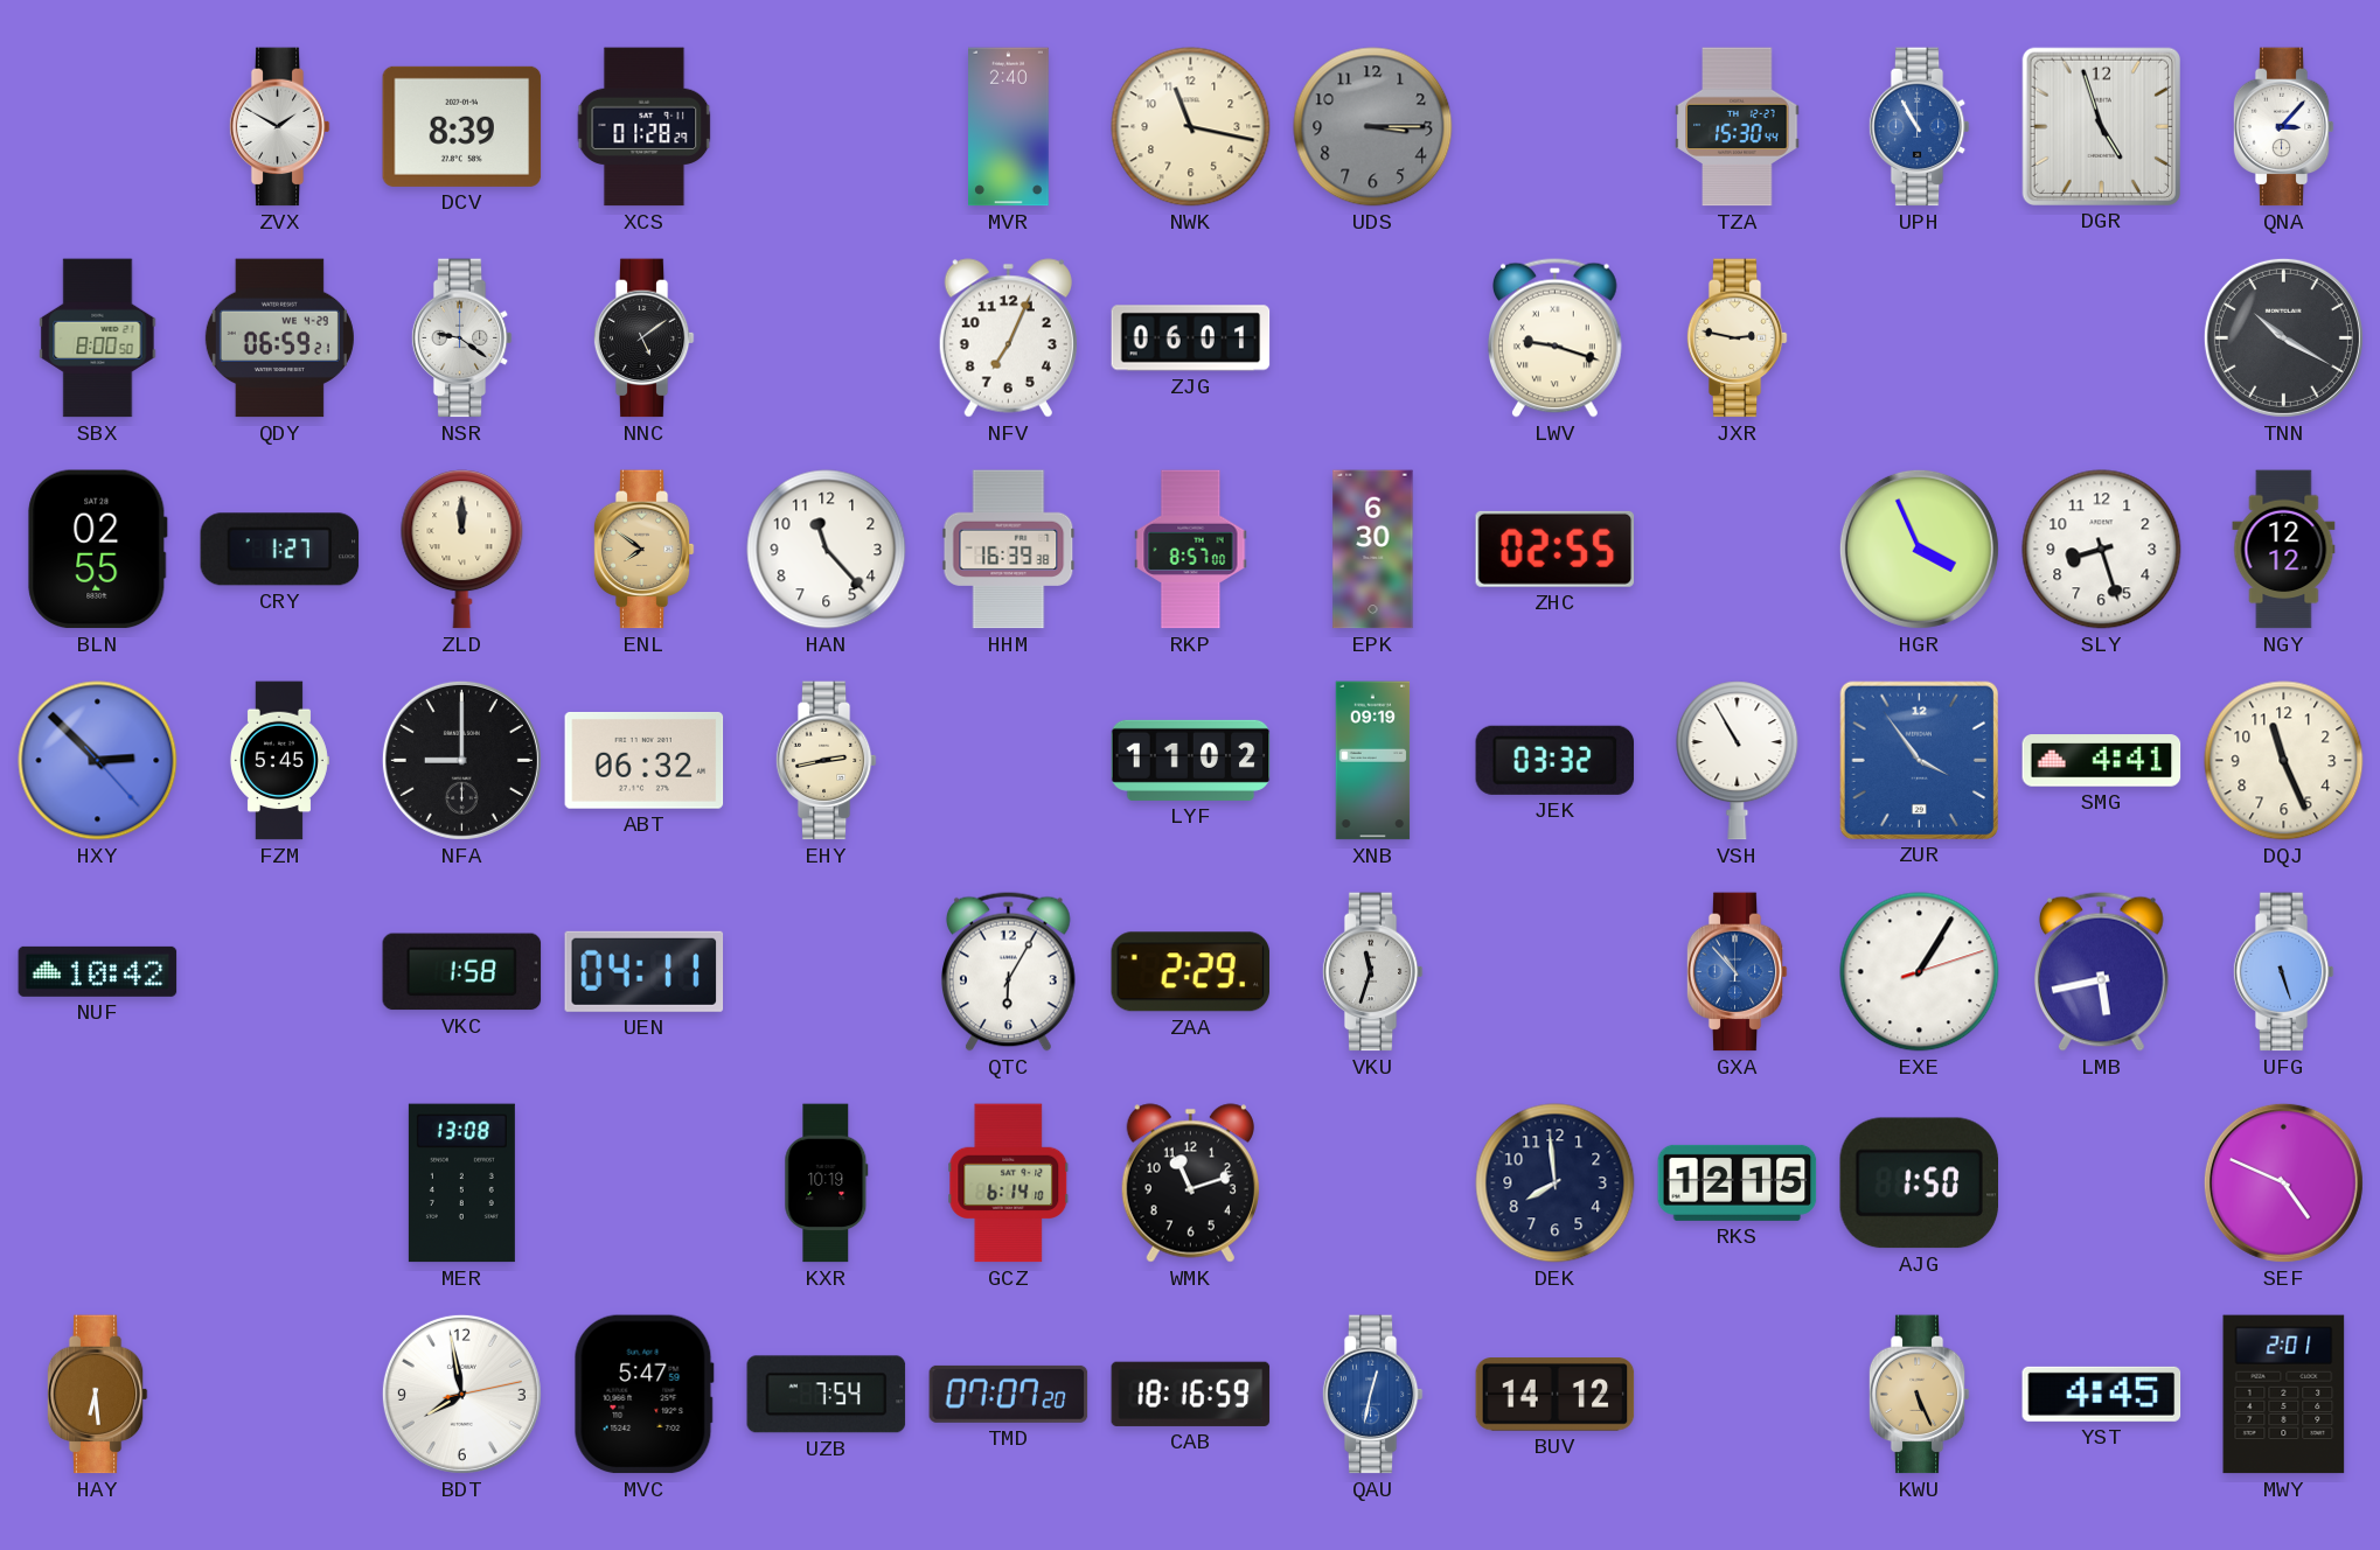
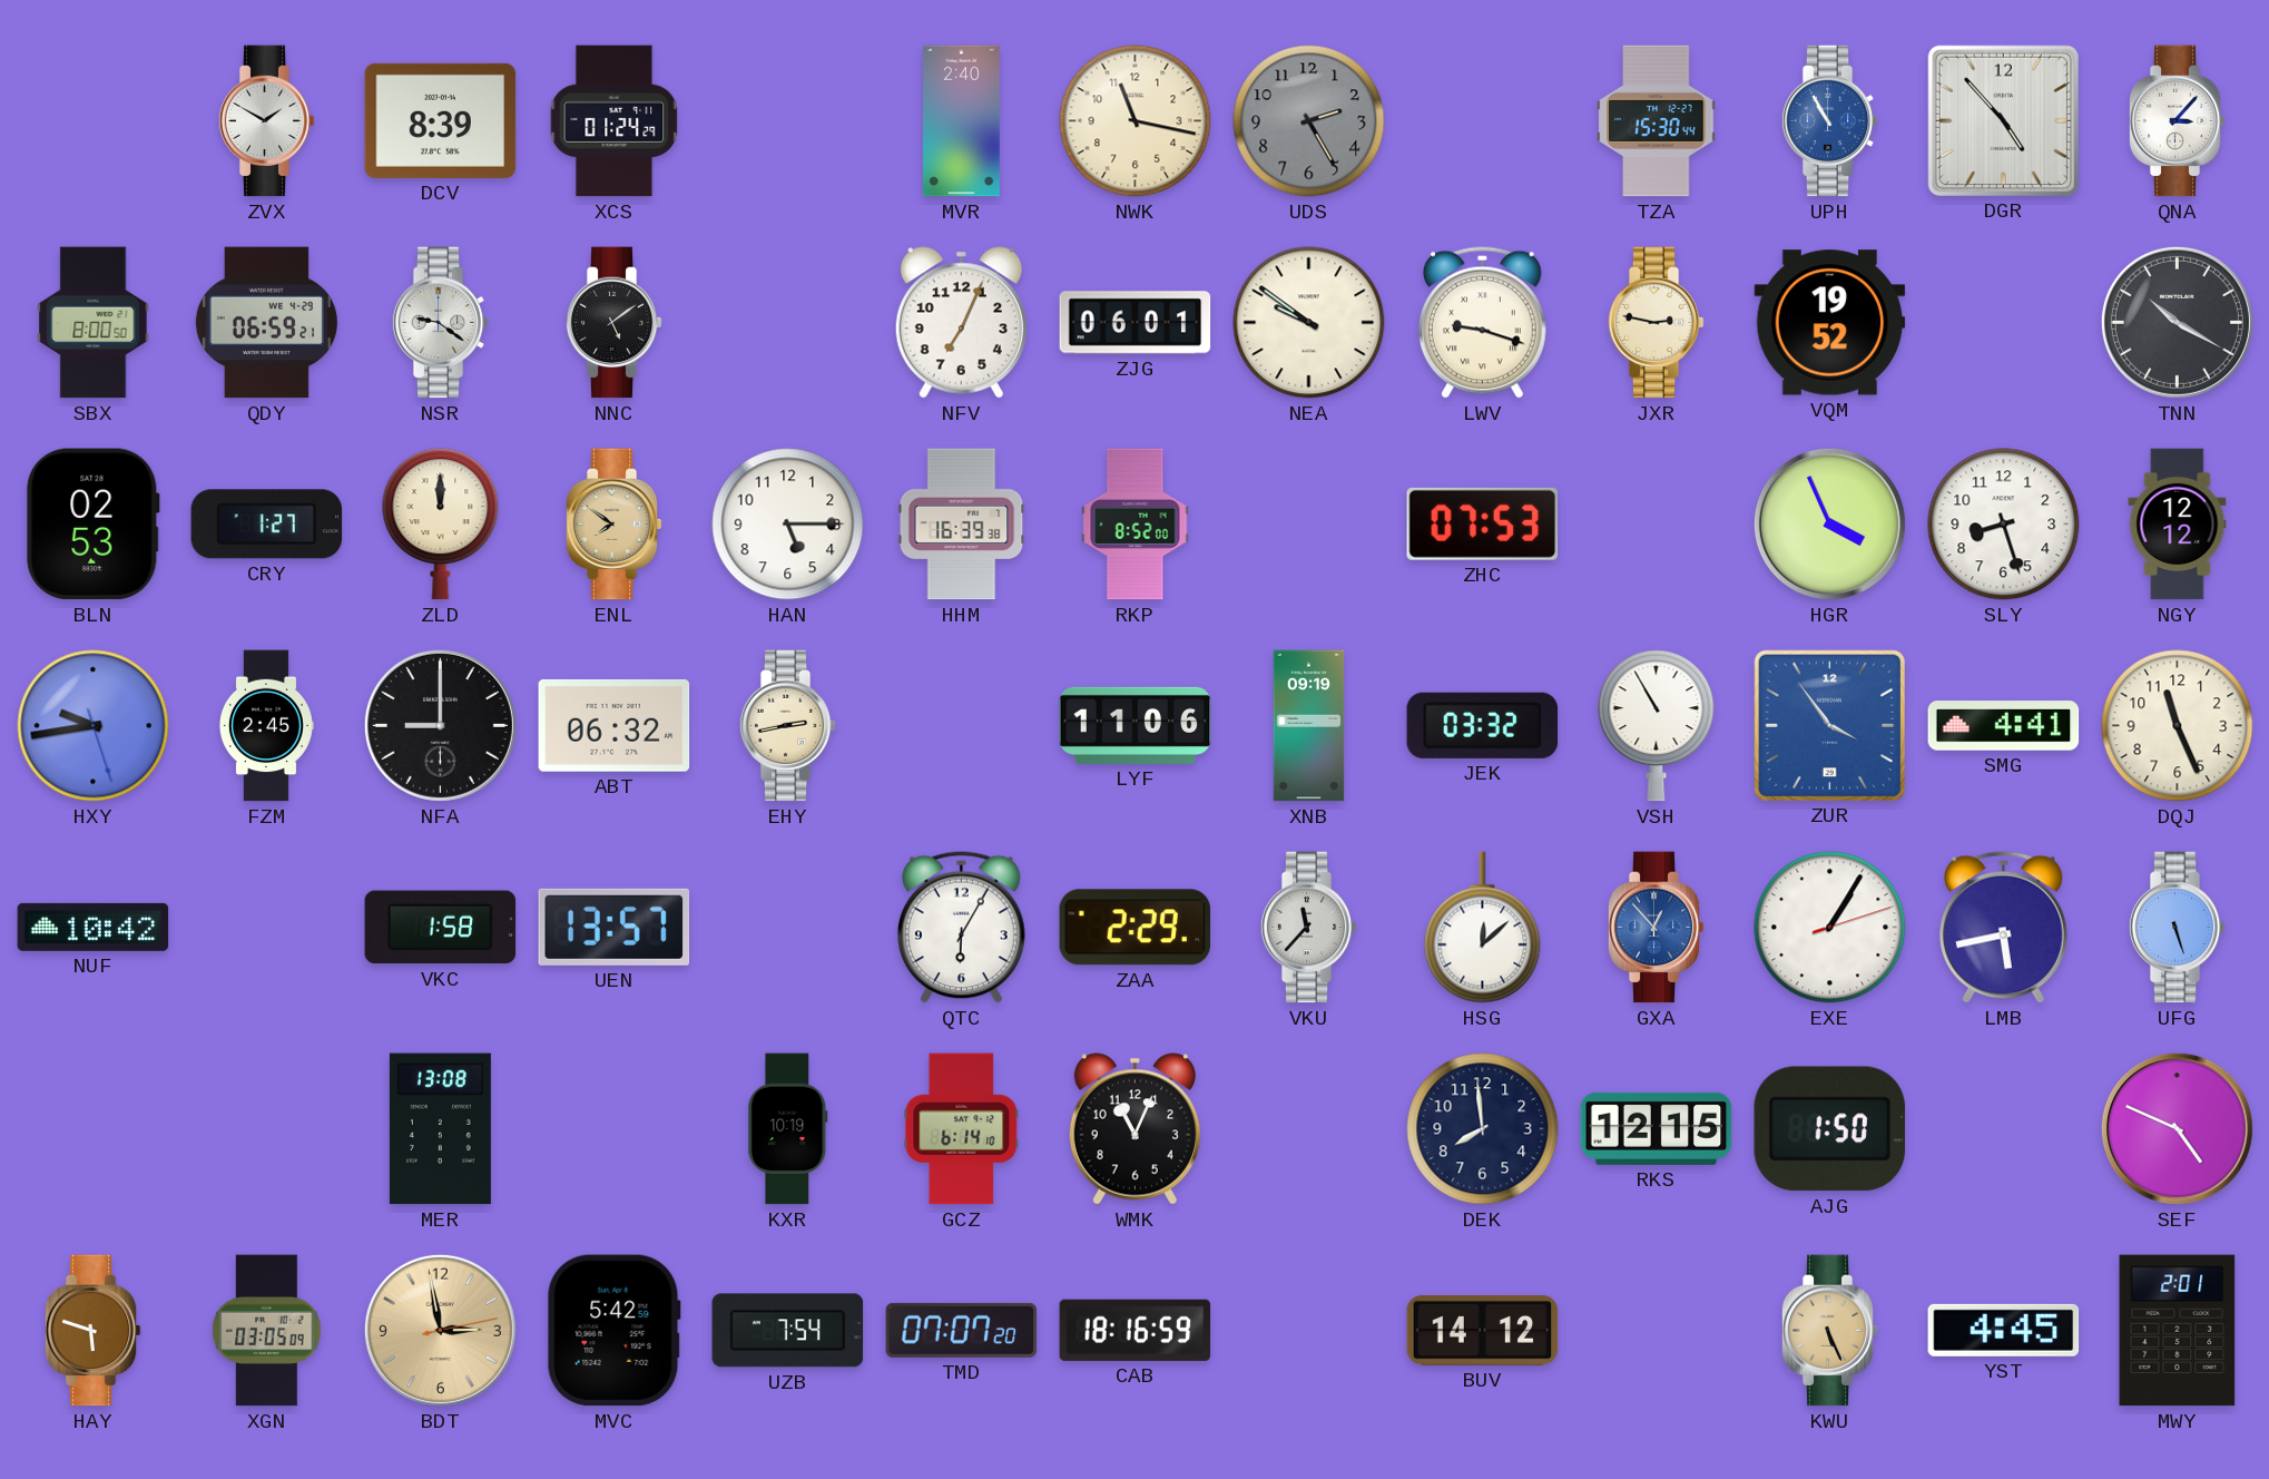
XCS: 01:28 -> 01:24 (615, 121)
UDS: 3:15 -> 2:25 (1309, 121)
DGR: 4:57 -> 4:53 (2003, 120)
NEA: none -> 9:51 (1309, 323)
VQM: none -> 19:52 (1830, 323)
BLN: 02:55 -> 02:53 (94, 525)
HAN: 11:23 -> 5:15 (788, 525)
RKP: 8:57 -> 8:52 (1136, 525)
EPK: 6:30 -> none (1373, 550)
ZHC: 02:55 -> 07:53 (1483, 523)
HXY: 2:52 -> 9:43 (94, 726)
FZM: 5:45 -> 2:45 (266, 726)
LYF: 11:02 -> 11:06 (1136, 725)
UEN: 04:11 -> 13:57 (615, 927)
VKU: 11:33 -> 11:37 (1308, 928)
HSG: none -> 12:08 (1483, 928)
GXA: 10:53 -> 12:53 (1656, 928)
WMK: 11:12 -> 11:04 (1134, 1129)
HAY: 6:29 -> 5:48 (92, 1331)
XGN: none -> 03:05 (267, 1331)
BDT: 7:58 -> 2:58 (440, 1330)
BDT dial: white -> champagne (440, 1330)
MVC: 5:47 -> 5:42 (613, 1331)
QAU: 12:32 -> none (1372, 1395)
